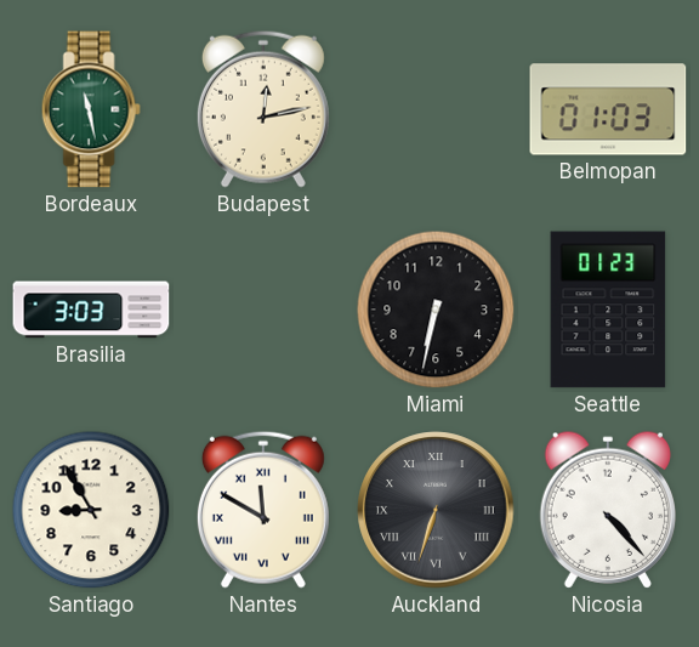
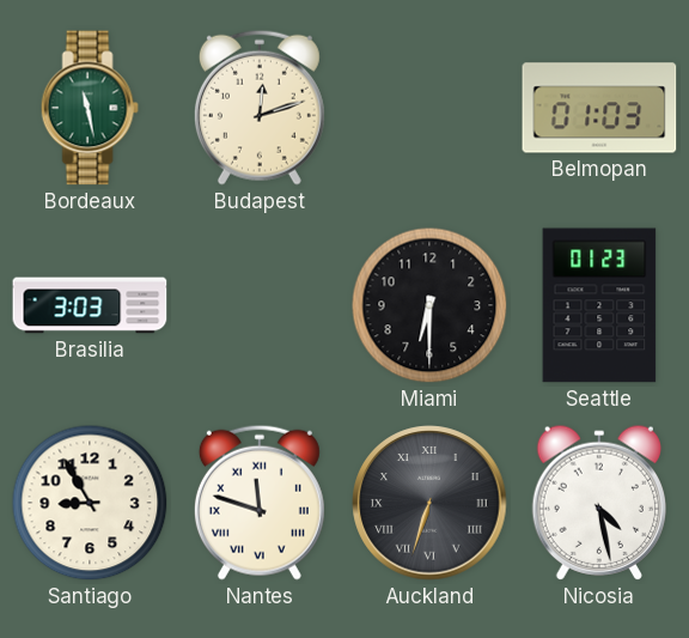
Budapest: 12:13 -> 12:12 (260, 108)
Miami: 6:32 -> 6:30 (429, 305)
Nantes: 11:50 -> 11:48 (260, 503)
Nicosia: 4:23 -> 4:28 (598, 503)
